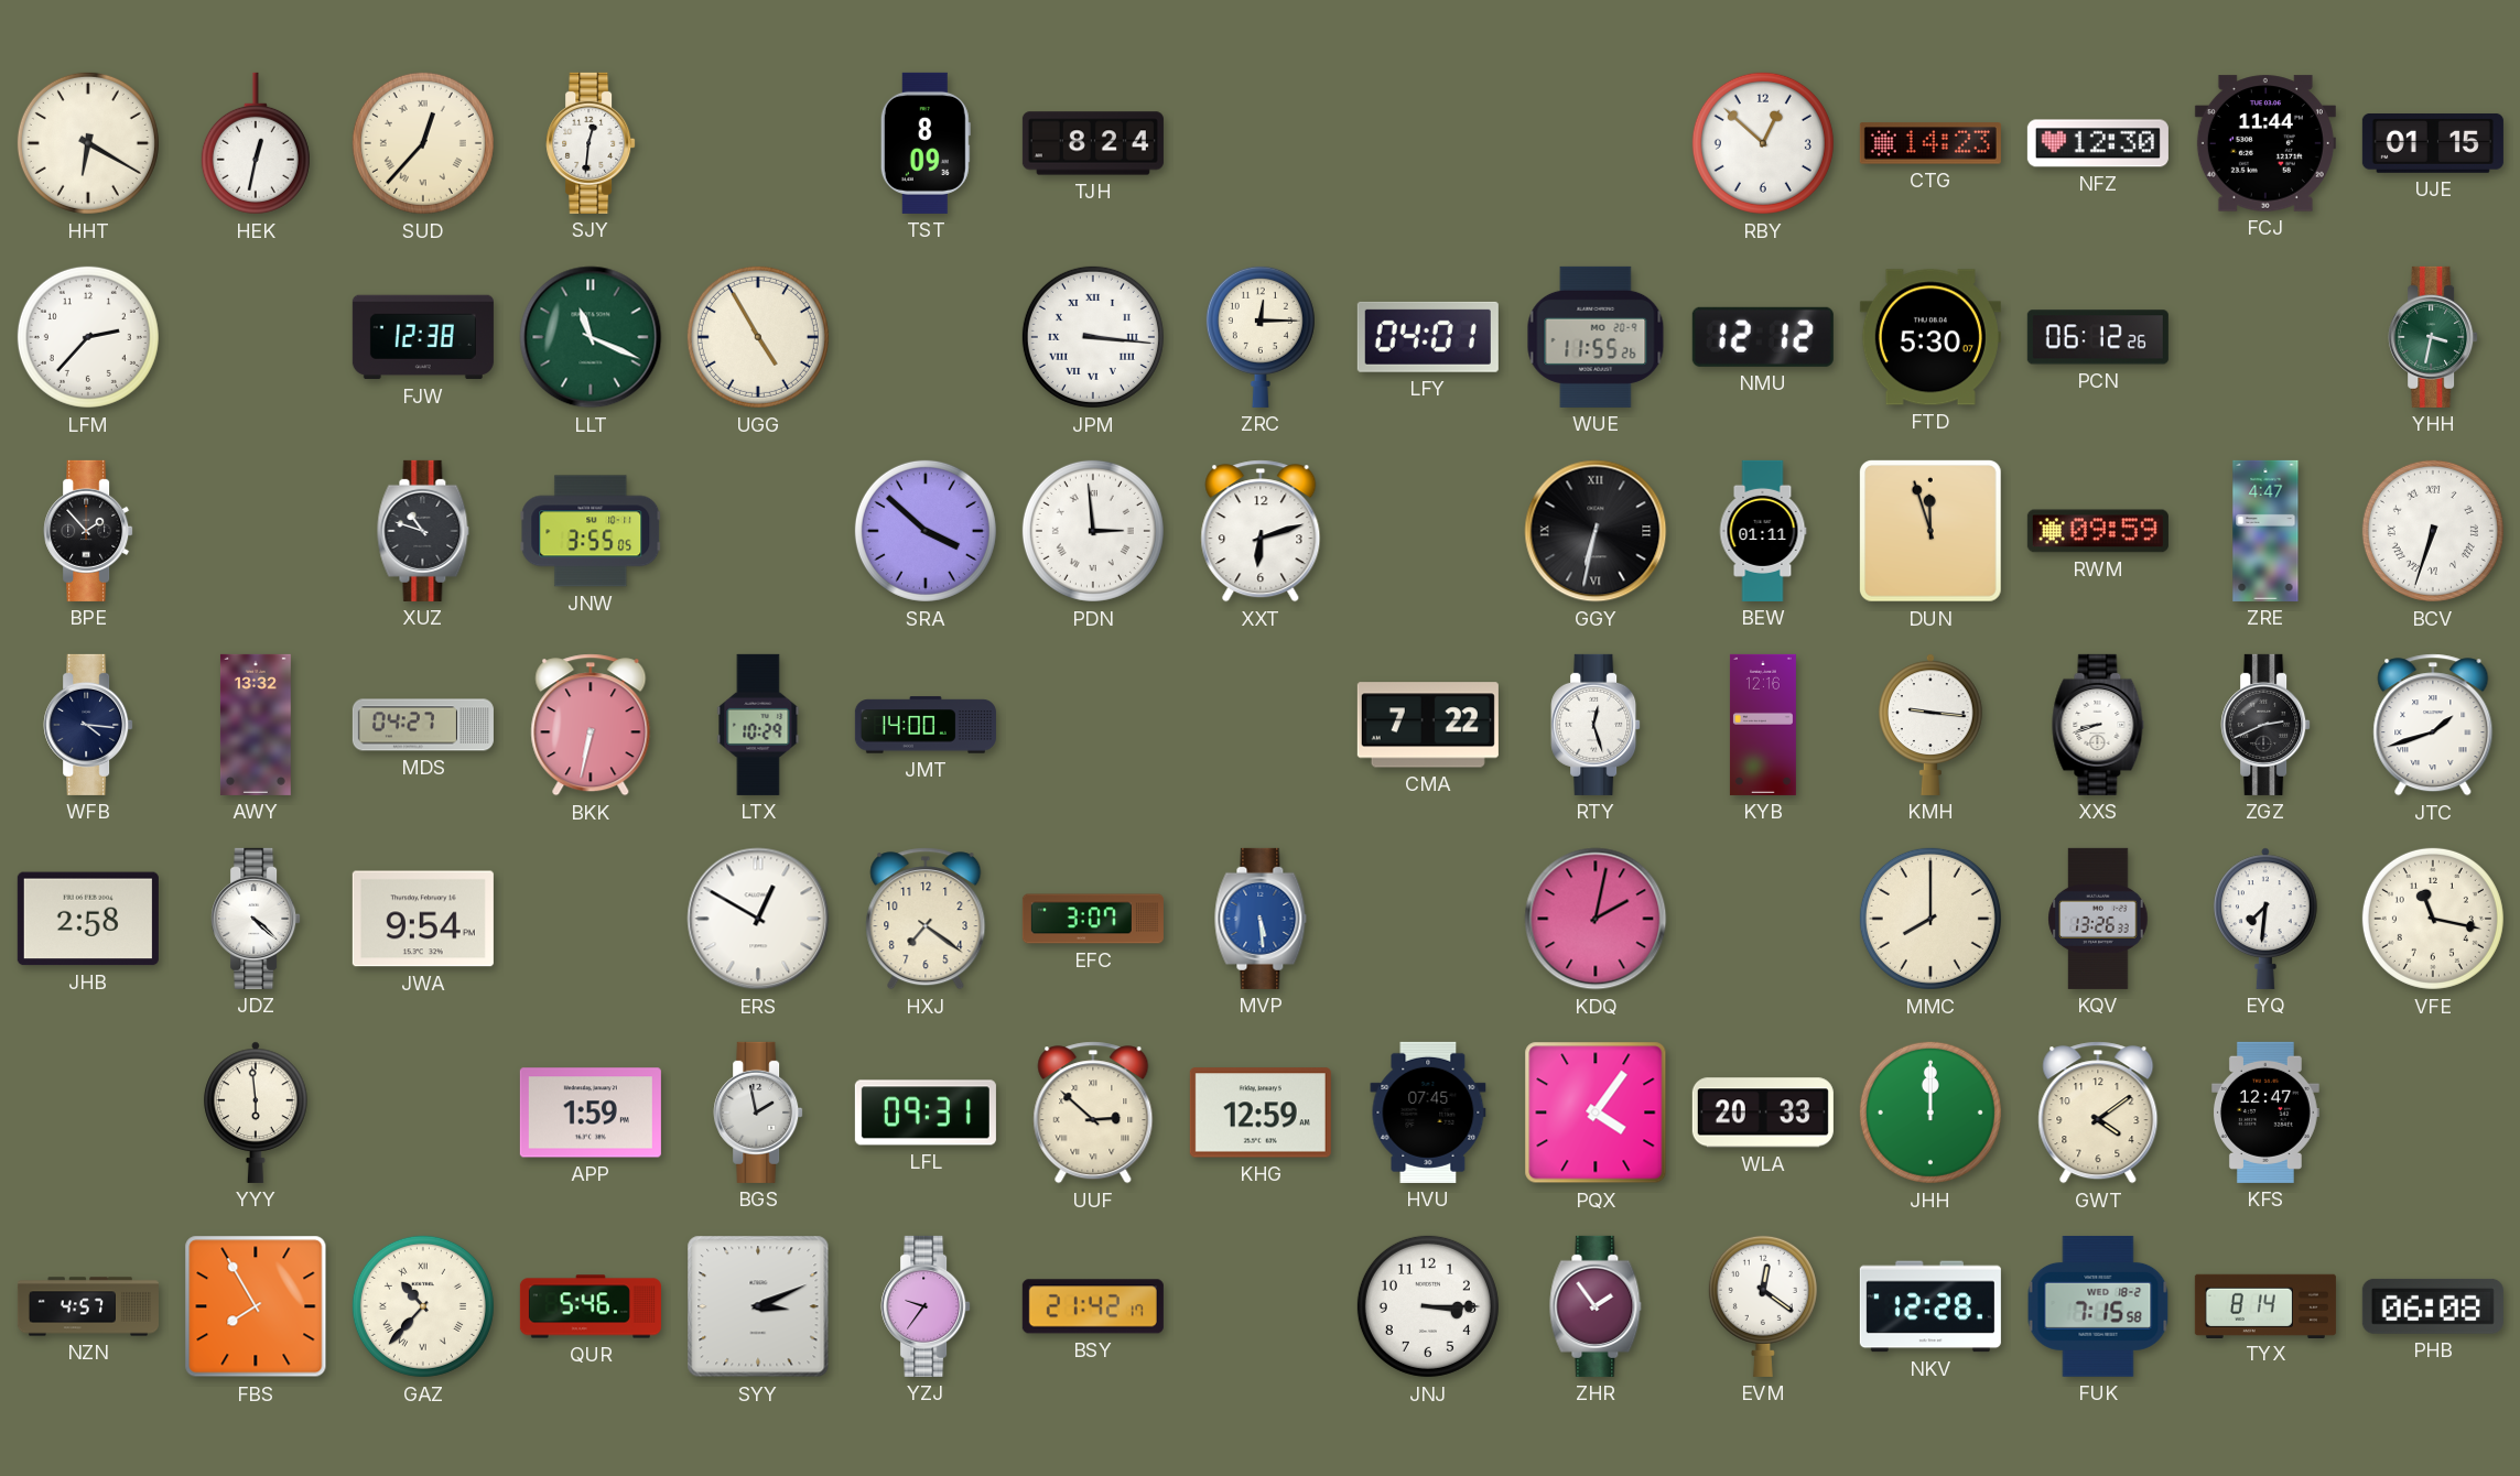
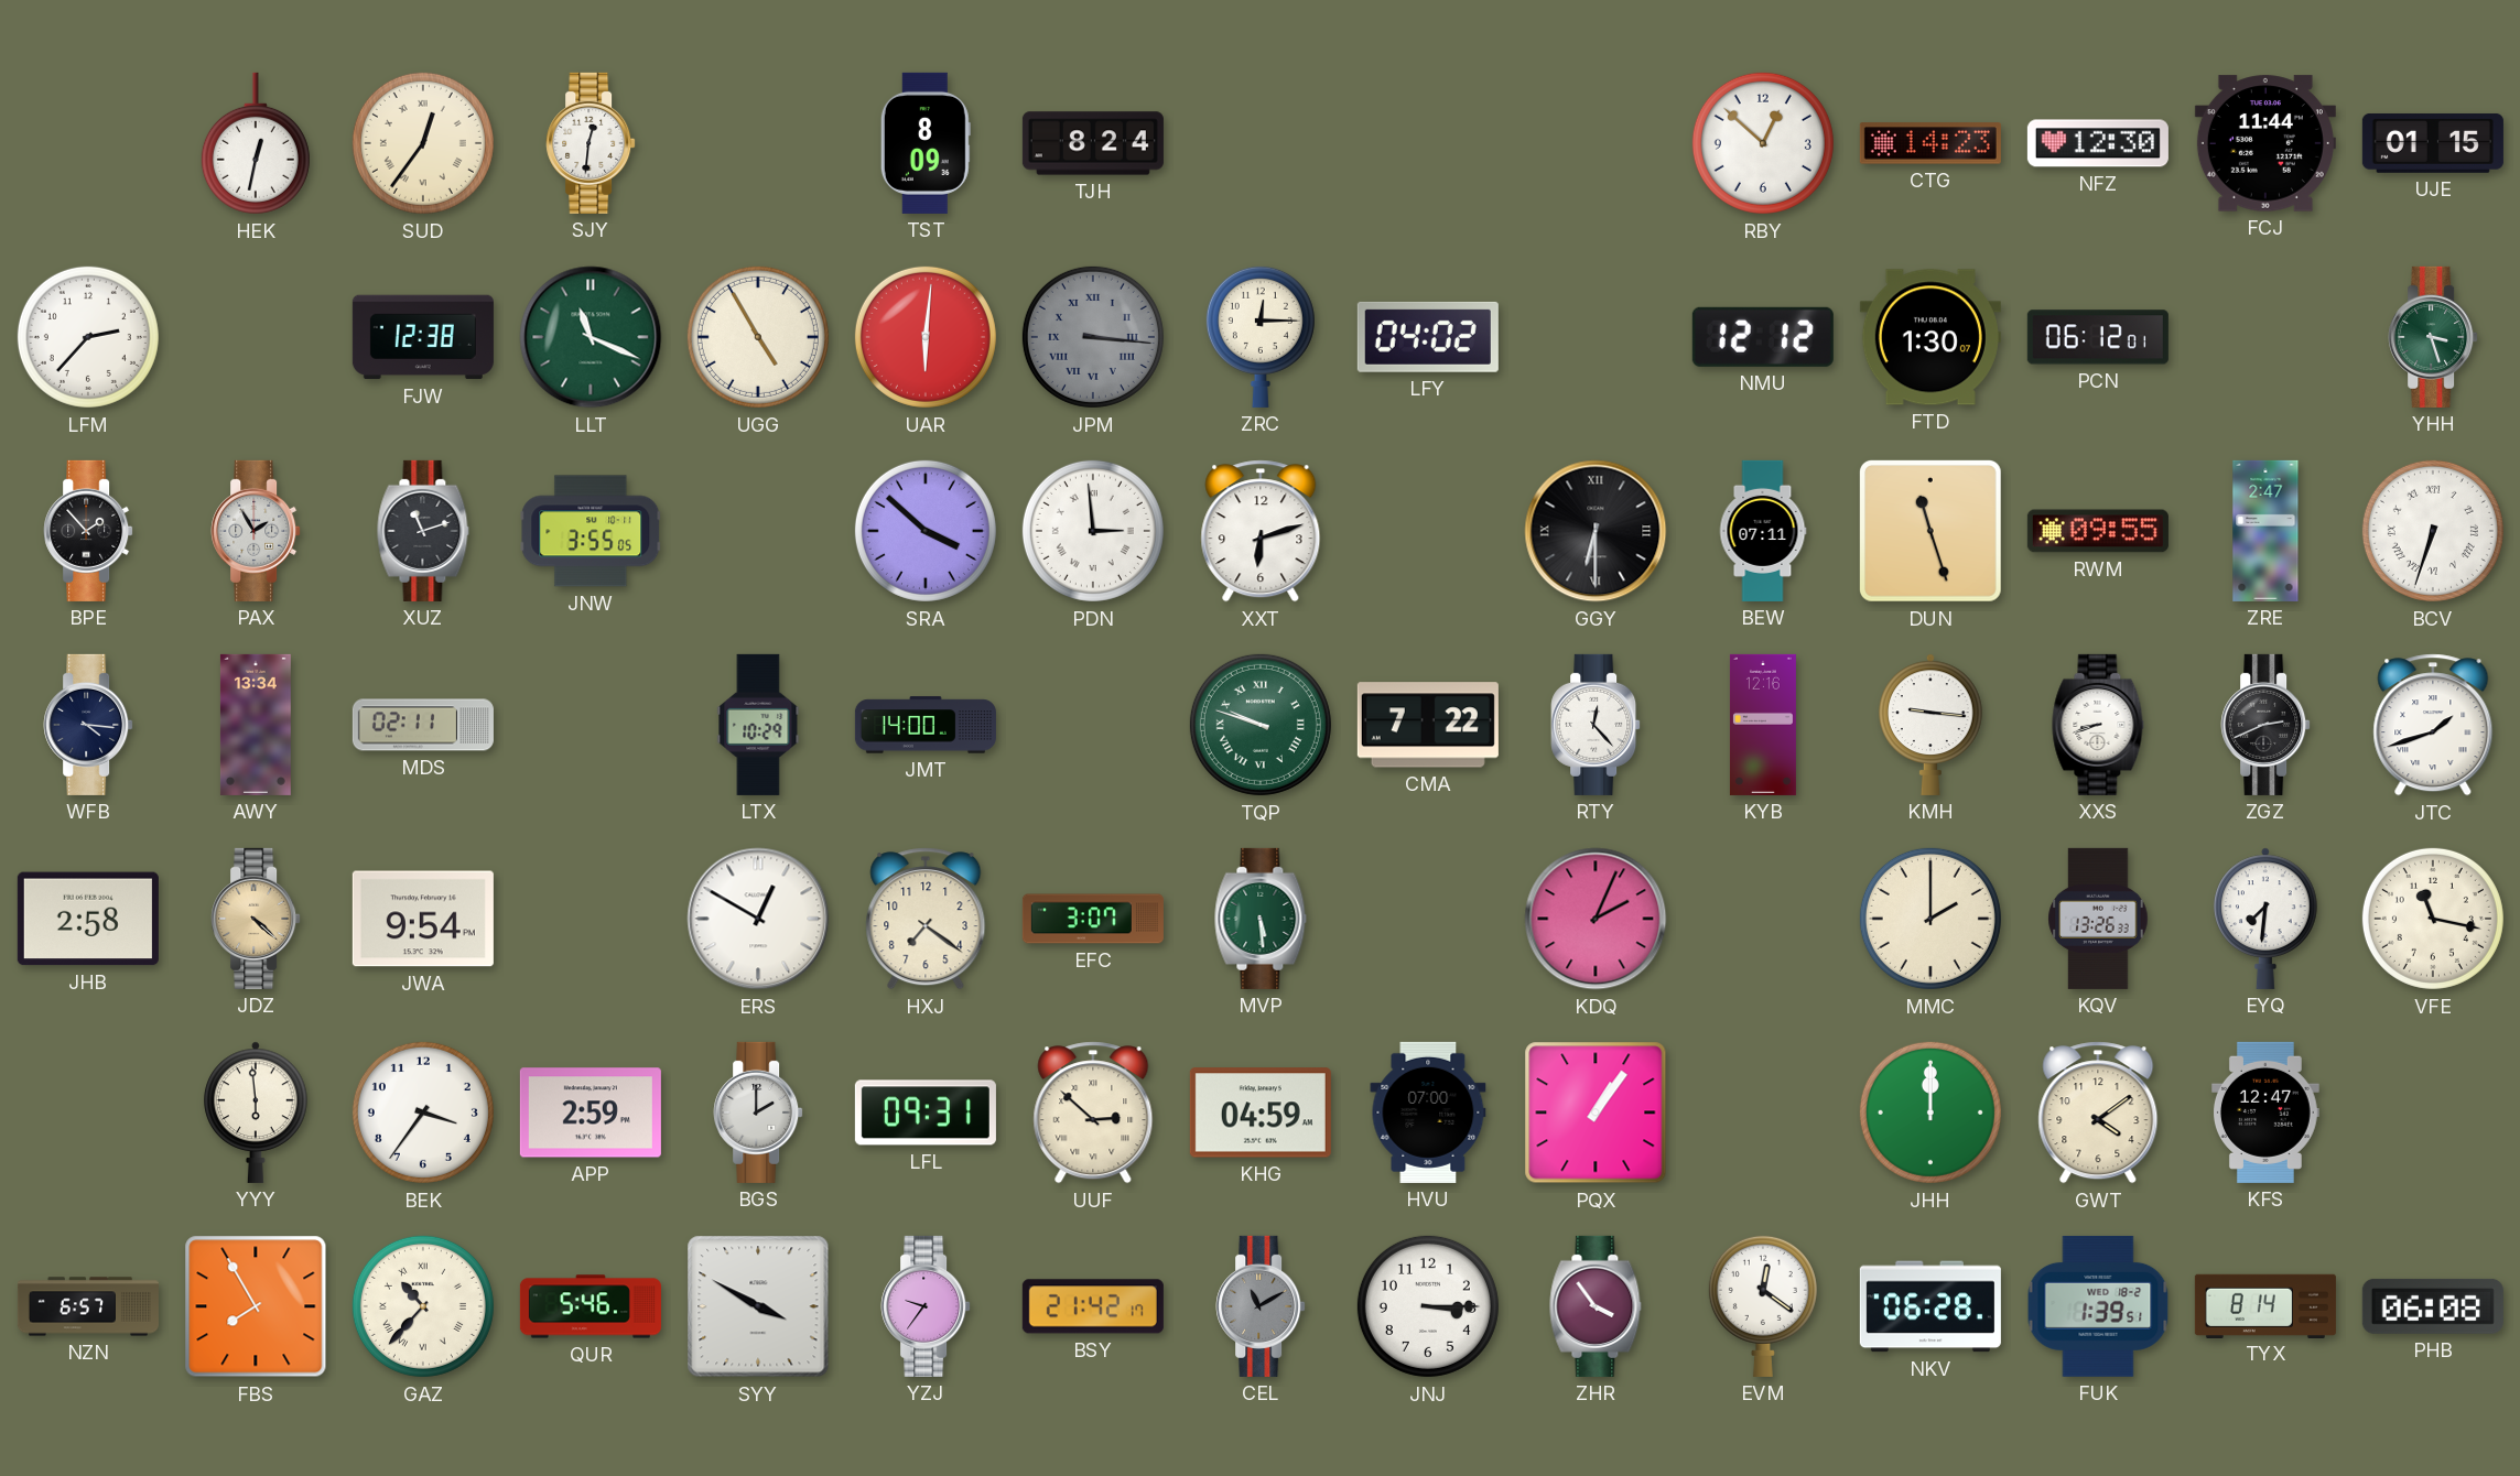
HHT: 6:20 -> none (88, 143)
SUD: 12:37 -> 12:36 (423, 143)
UAR: none -> 6:01 (926, 337)
JPM dial: white -> grey (1093, 337)
LFY: 04:01 -> 04:02 (1428, 337)
WUE: 11:55 -> none (1596, 337)
FTD: 5:30 -> 1:30 (1930, 337)
PCN: 06:12:26 -> 06:12:01 (2098, 337)
YHH: 3:32 -> 3:27 (2433, 337)
PAX: none -> 1:55 (256, 531)
XUZ: 10:48 -> 11:12 (423, 531)
GGY: 6:32 -> 6:30 (1596, 531)
BEW: 01:11 -> 07:11 (1763, 531)
DUN: 11:57 -> 11:27 (1930, 531)
RWM: 09:59 -> 09:55 (2098, 531)
ZRE: 4:47 -> 2:47 (2265, 531)
AWY: 13:32 -> 13:34 (256, 725)
MDS: 04:27 -> 02:11 (423, 725)
BKK: 6:32 -> none (591, 725)
TQP: none -> 9:48 (1261, 725)
RTY: 12:27 -> 12:23 (1596, 725)
JDZ dial: white -> champagne (256, 919)
MVP dial: blue -> green (1261, 919)
KDQ: 2:02 -> 2:04 (1596, 919)
MMC: 8:00 -> 2:00 (1930, 919)
BEK: none -> 3:36 (423, 1113)
APP: 1:59 -> 2:59 (591, 1113)
BGS: 1:58 -> 2:00 (758, 1113)
KHG: 12:59 -> 04:59 (1261, 1113)
HVU: 07:45 -> 07:00 (1428, 1113)
PQX: 4:06 -> 1:06 (1596, 1113)
WLA: 20:33 -> none (1763, 1113)
NZN: 4:57 -> 6:57 (88, 1306)
SYY: 3:11 -> 3:50 (758, 1306)
CEL: none -> 11:10 (1261, 1306)
ZHR: 1:54 -> 3:54 (1596, 1306)
NKV: 12:28 -> 06:28 (1930, 1306)
FUK: 7:15 -> 1:39 (2098, 1306)
